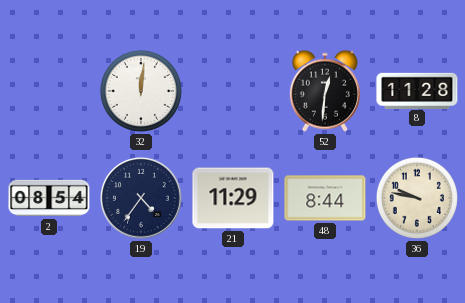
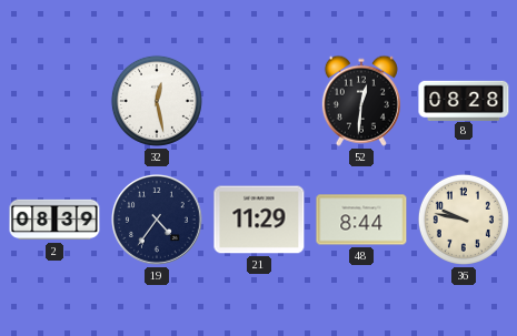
32: 12:01 -> 12:28 (157, 101)
8: 11:28 -> 08:28 (464, 100)
2: 08:54 -> 08:39 (54, 220)
